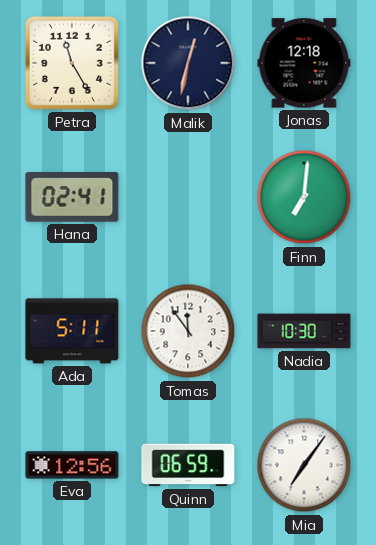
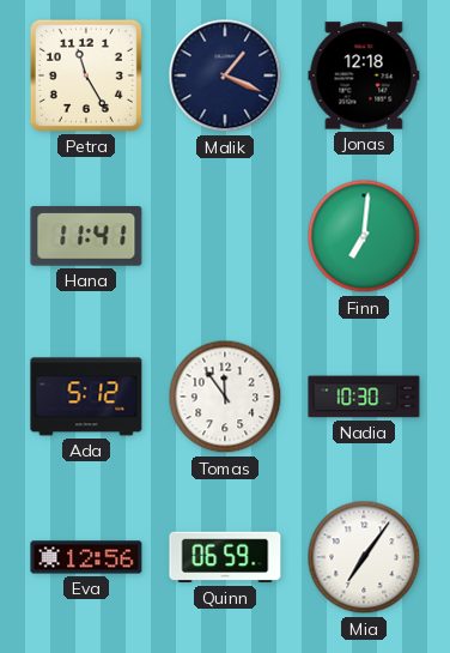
Malik: 12:32 -> 1:19 (225, 75)
Hana: 02:41 -> 11:41 (86, 236)
Ada: 5:11 -> 5:12 (86, 397)
